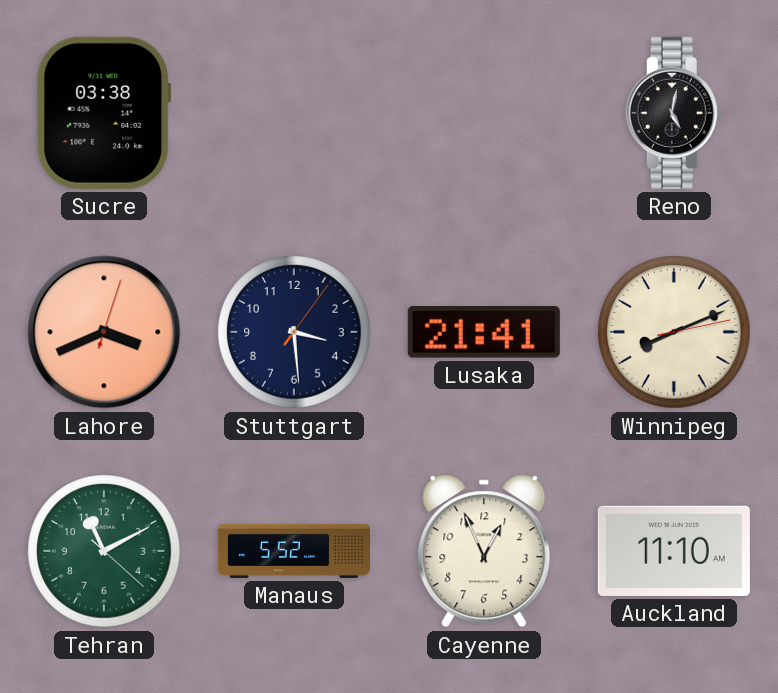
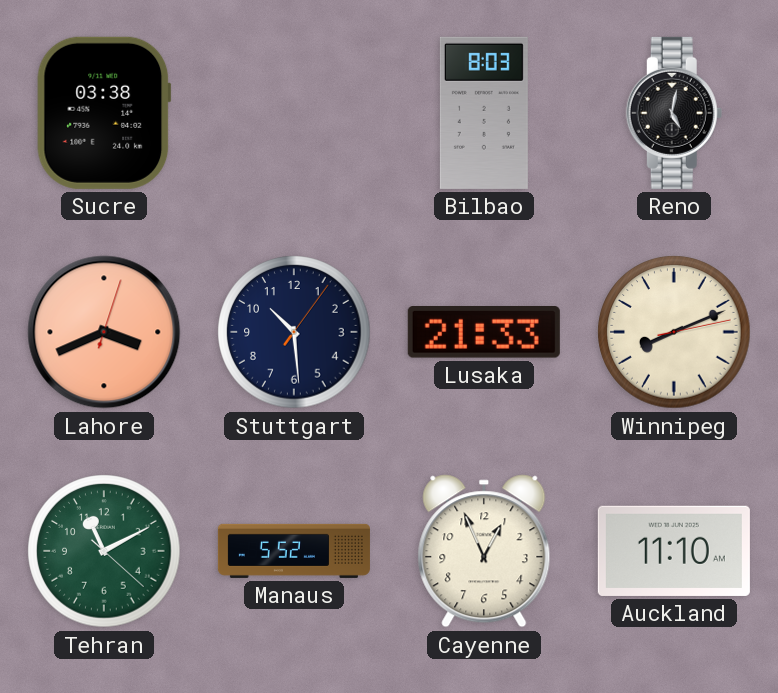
Bilbao: none -> 8:03 (484, 113)
Stuttgart: 3:29 -> 10:29 (294, 332)
Lusaka: 21:41 -> 21:33 (484, 333)
